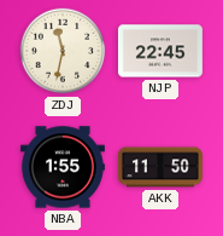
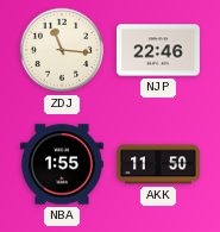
ZDJ: 11:32 -> 11:16 (62, 50)
NJP: 22:45 -> 22:46 (158, 50)
